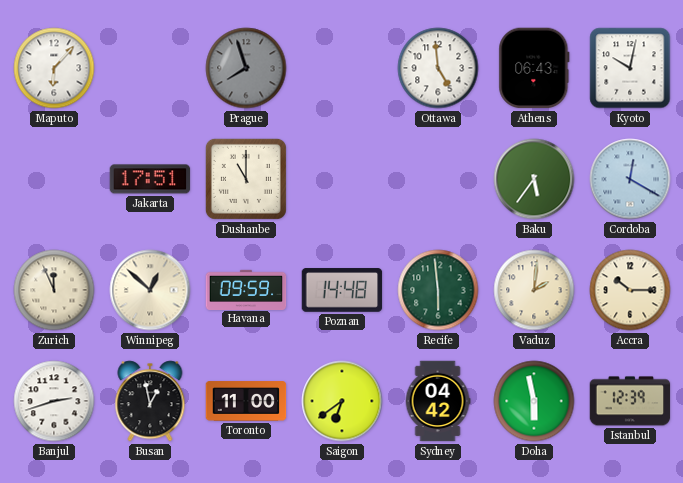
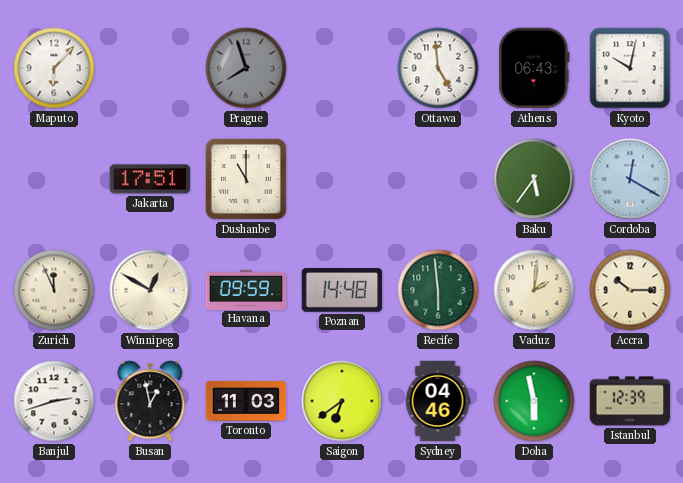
Winnipeg: 12:52 -> 12:50 (150, 290)
Toronto: 11:00 -> 11:03 (246, 401)
Sydney: 04:42 -> 04:46 (438, 401)
